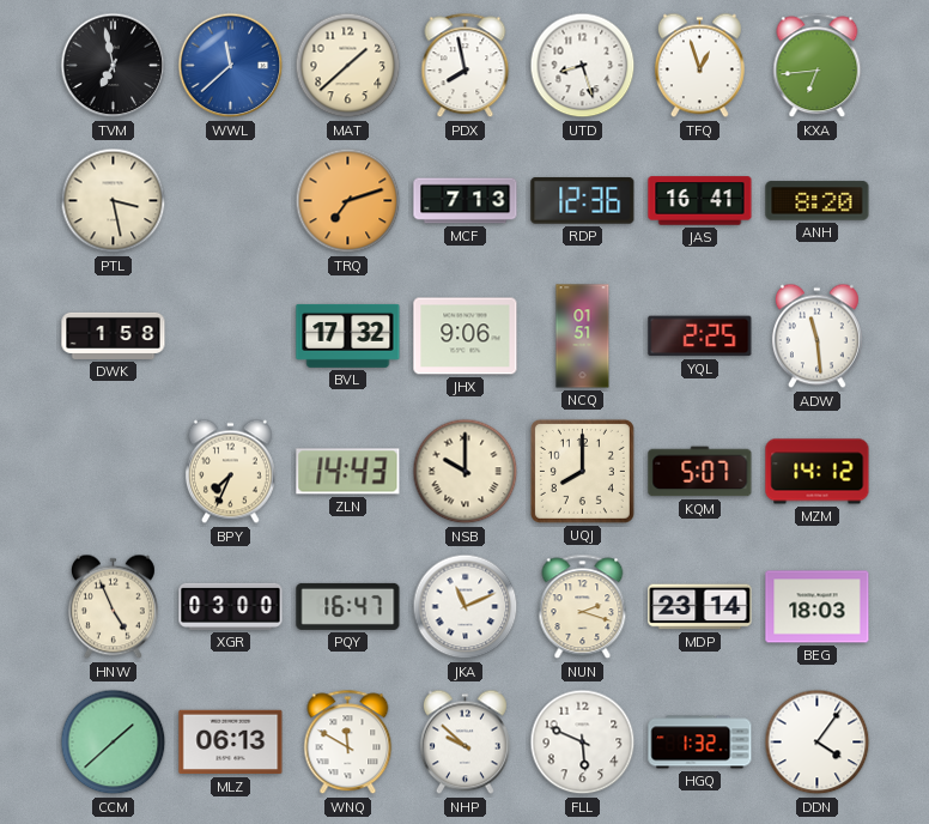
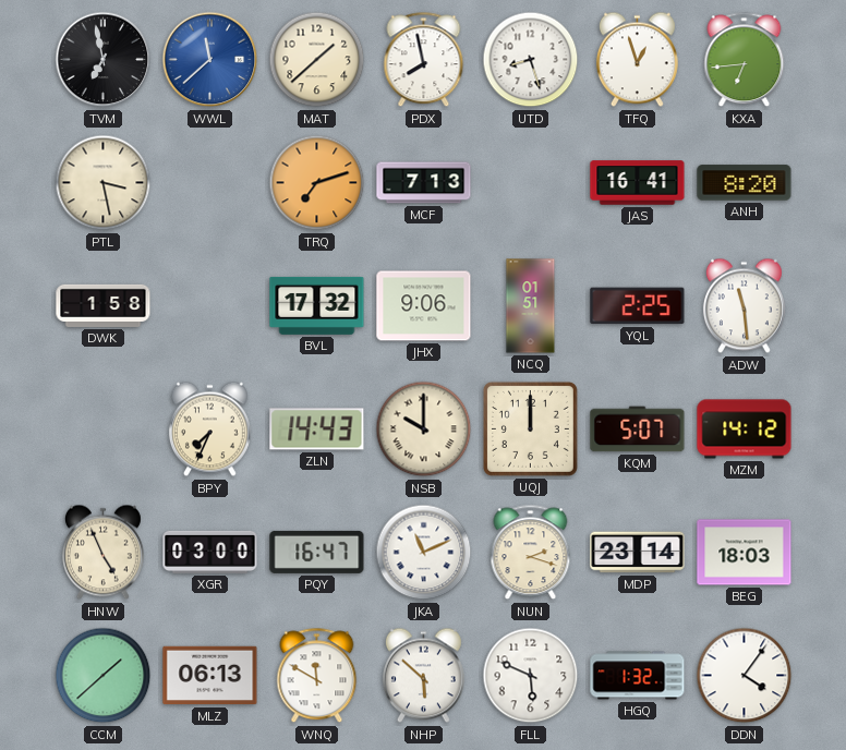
RDP: 12:36 -> none (583, 201)
UQJ: 8:00 -> 12:00 (530, 428)
NHP: 9:52 -> 5:52 (423, 676)
